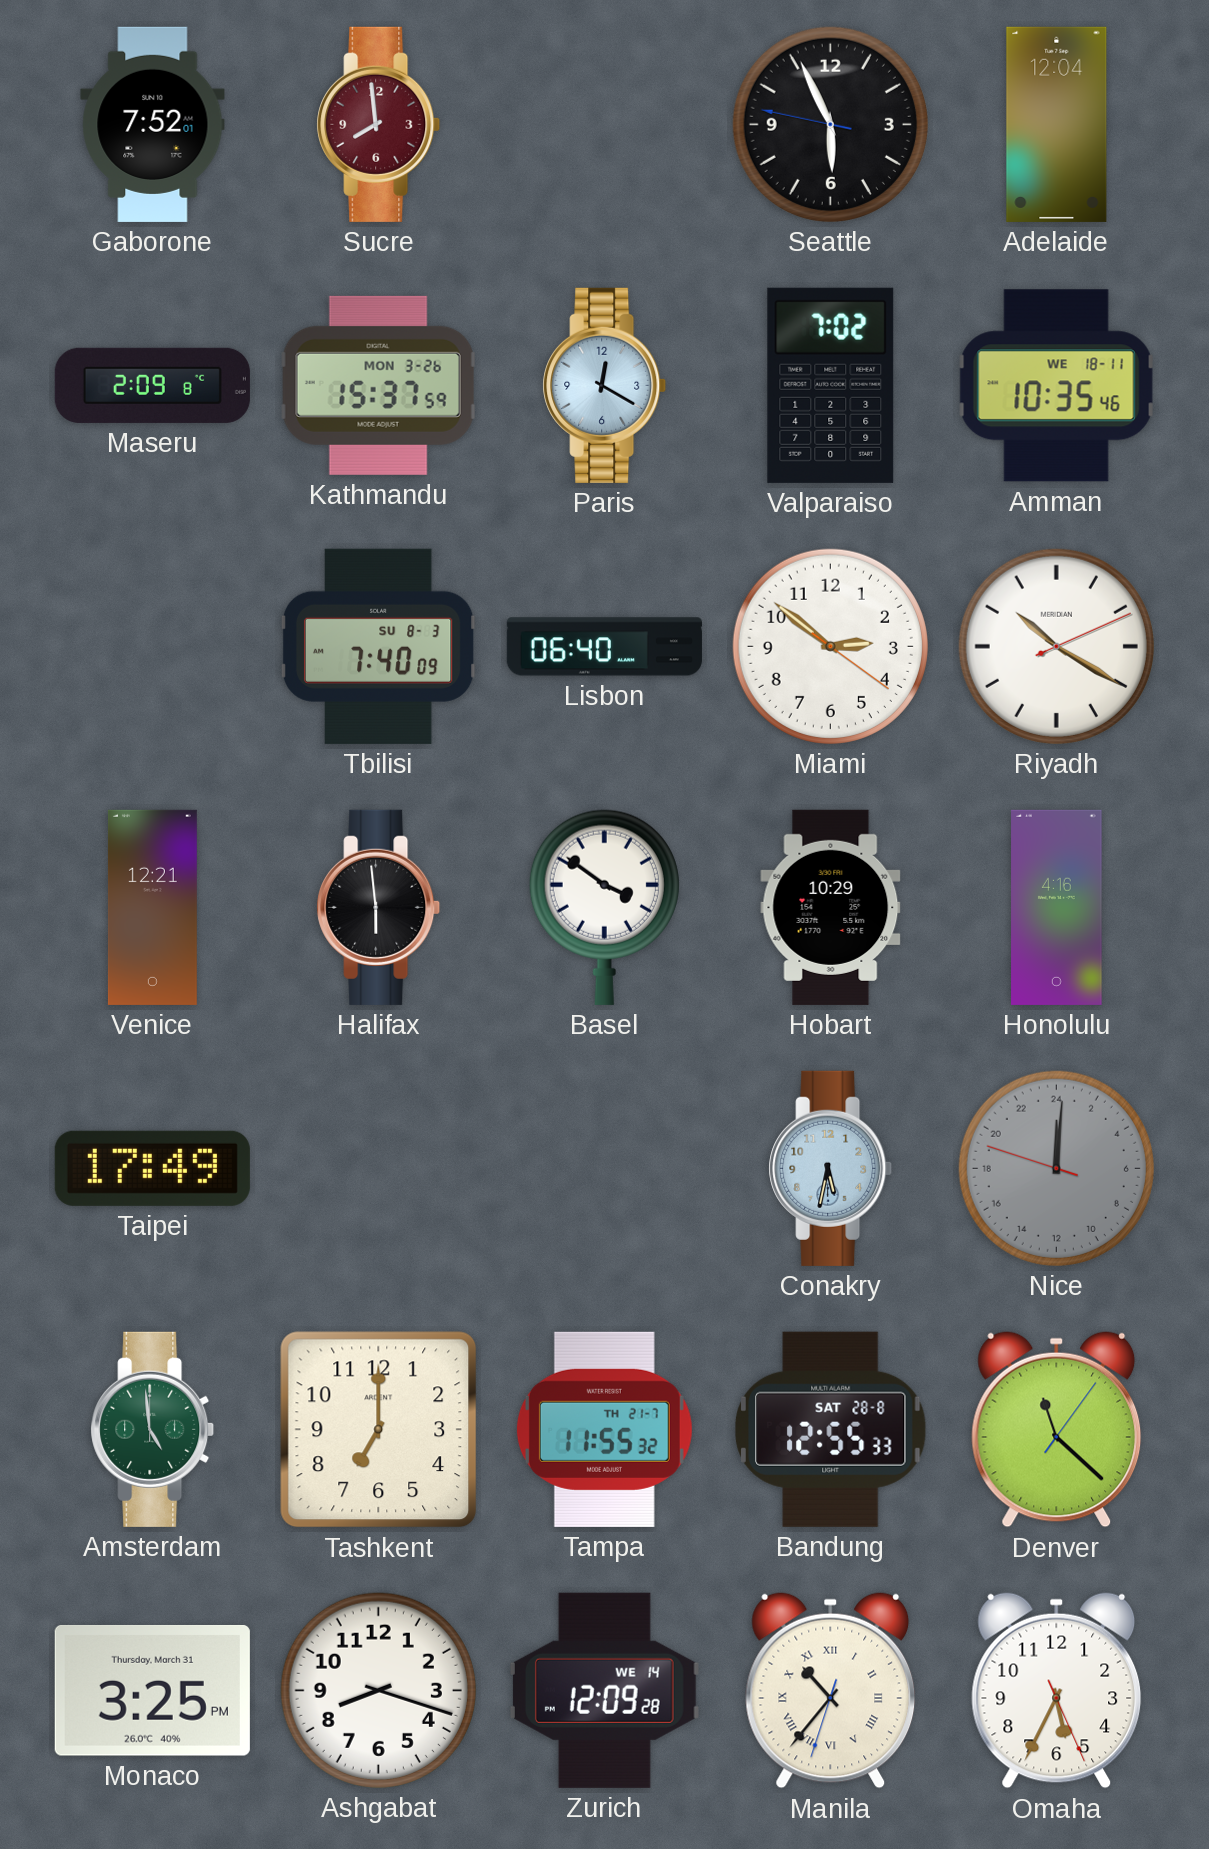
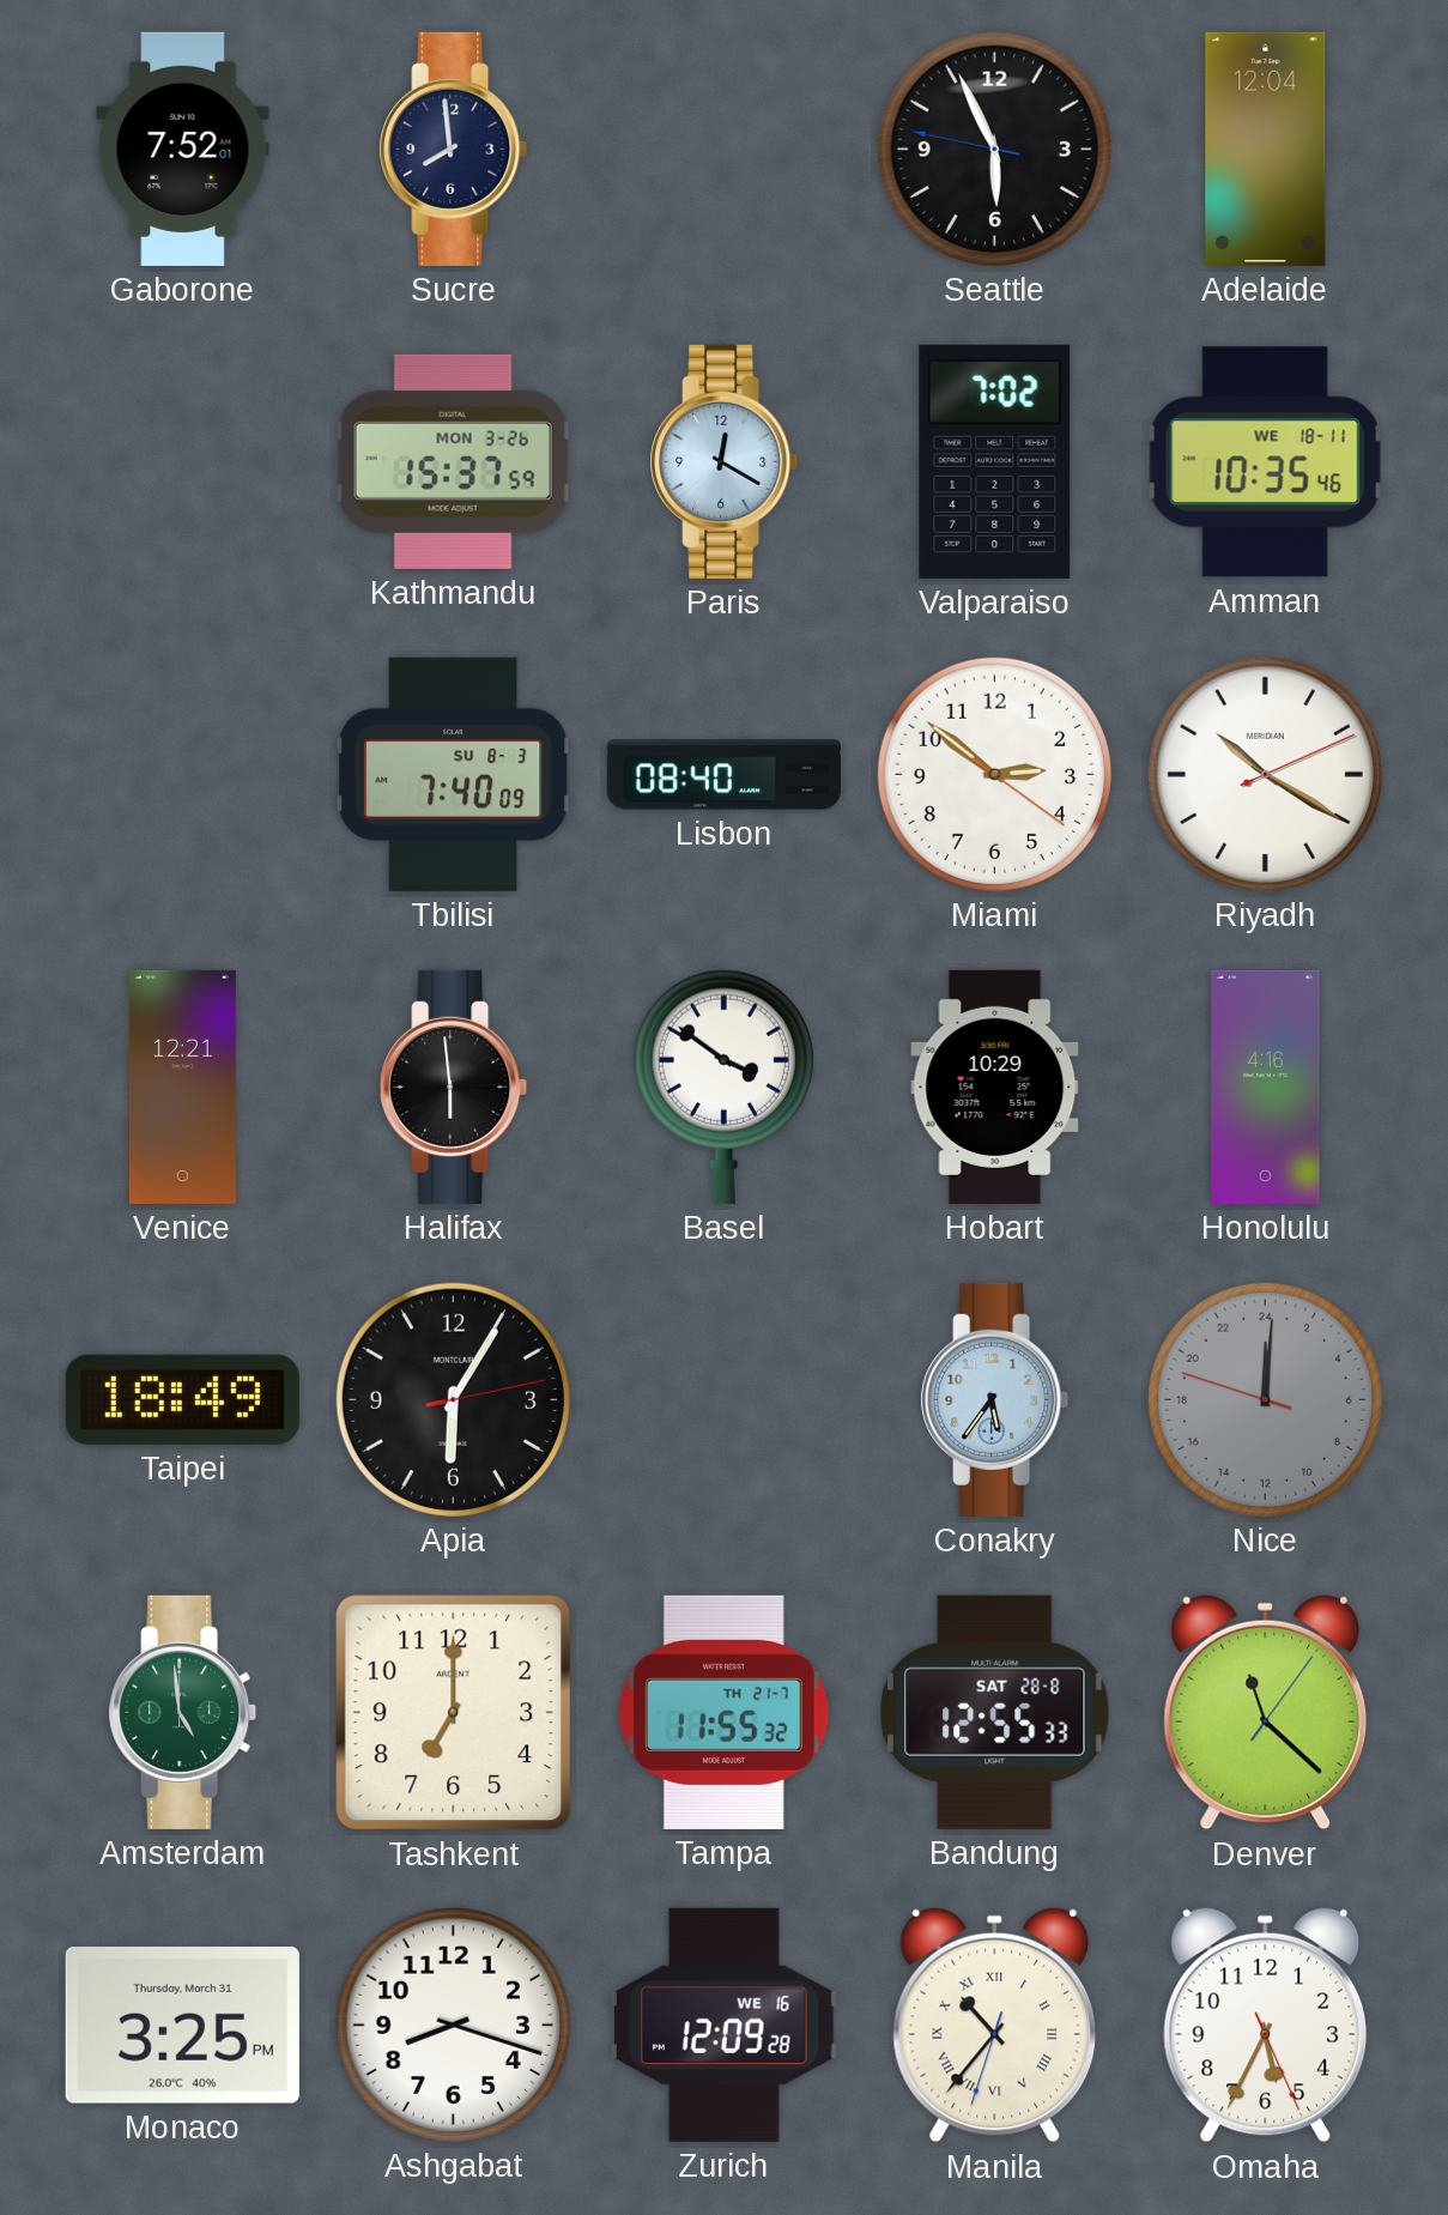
Sucre dial: burgundy -> navy (454, 149)
Maseru: 2:09 -> none (152, 385)
Lisbon: 06:40 -> 08:40 (723, 775)
Taipei: 17:49 -> 18:49 (182, 1399)
Apia: none -> 6:05 (453, 1399)
Conakry: 5:32 -> 5:36 (995, 1399)
Zurich date: WE 14 -> WE 16 (723, 2025)
